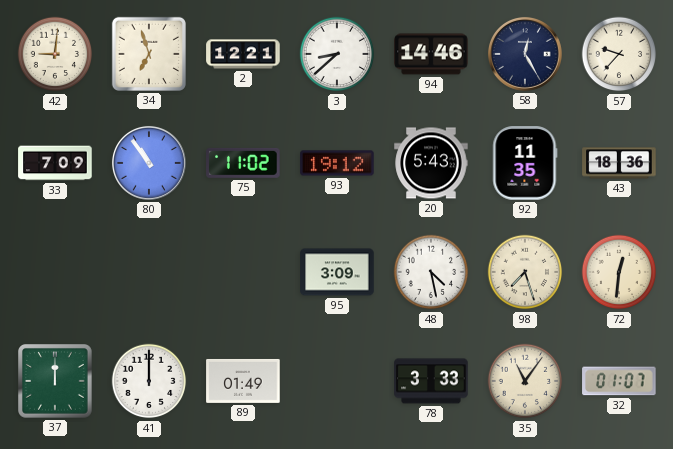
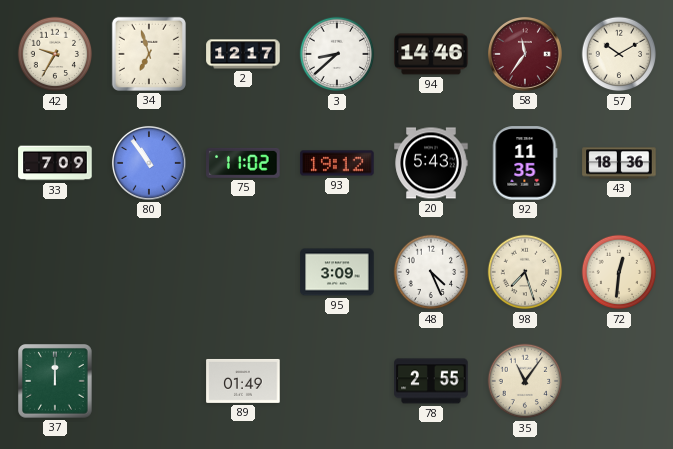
42: 9:01 -> 9:35 (55, 54)
2: 12:21 -> 12:17 (243, 54)
58: 12:25 -> 11:36 (525, 54)
58 dial: navy -> burgundy (525, 54)
57: 9:37 -> 10:10 (619, 54)
48: 4:28 -> 4:26 (431, 272)
41: 12:00 -> none (149, 381)
78: 3:33 -> 2:55 (431, 381)
32: 01:07 -> none (619, 381)
